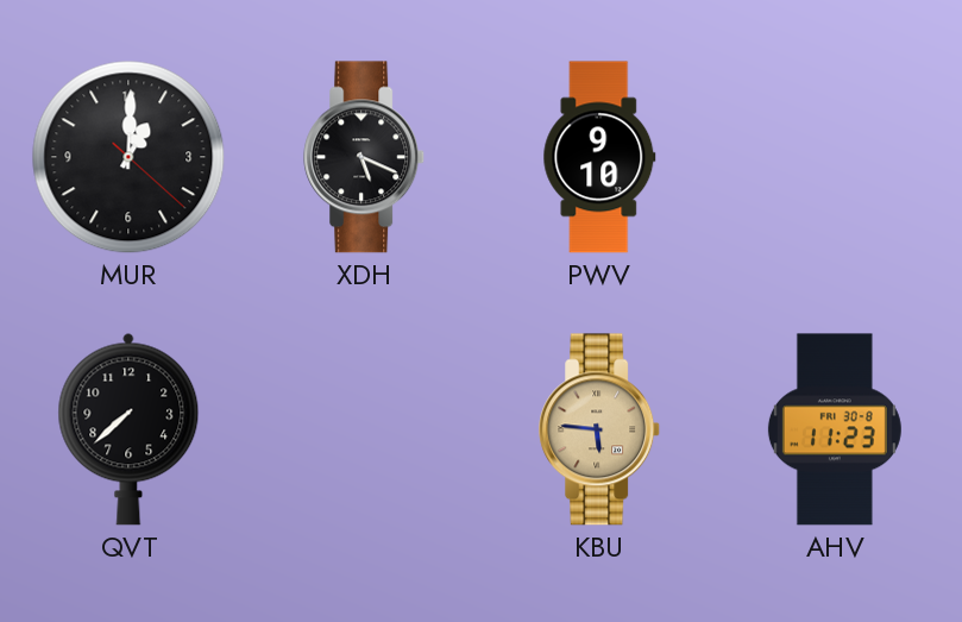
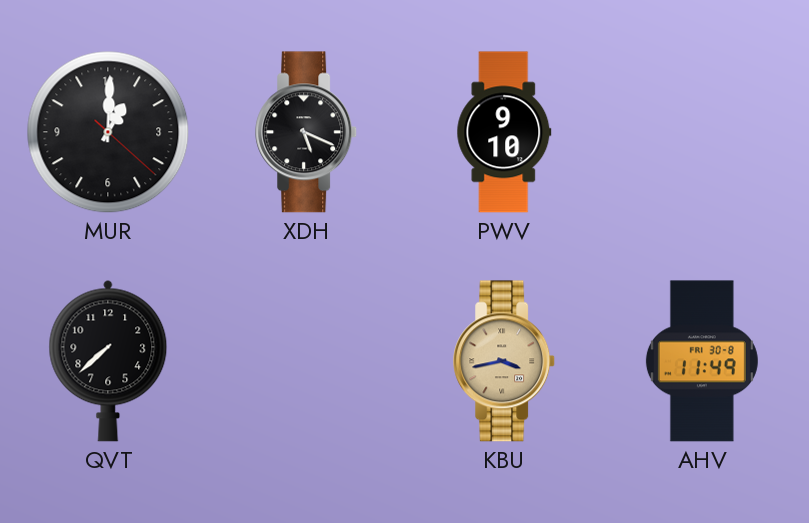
KBU: 5:46 -> 3:43 (505, 361)
AHV: 11:23 -> 11:49 (702, 361)
